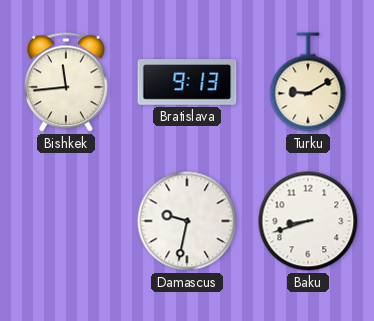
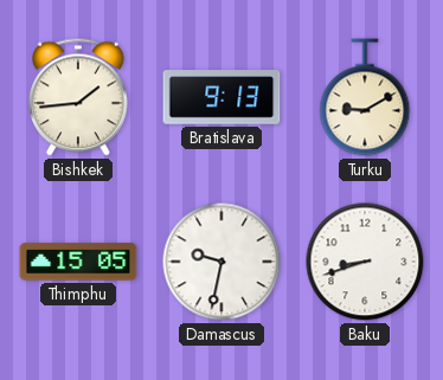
Bishkek: 11:44 -> 1:44 (79, 97)
Thimphu: none -> 15:05 (78, 262)
